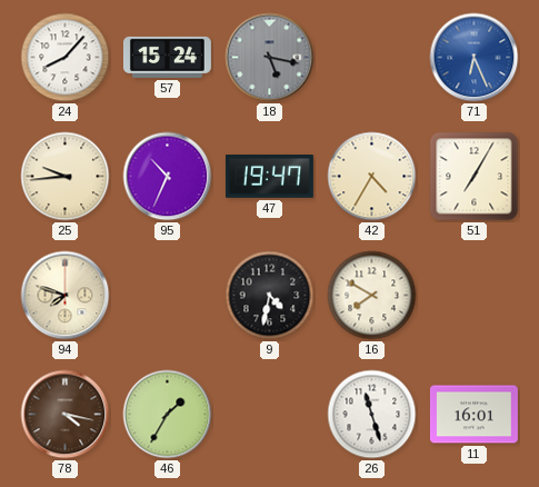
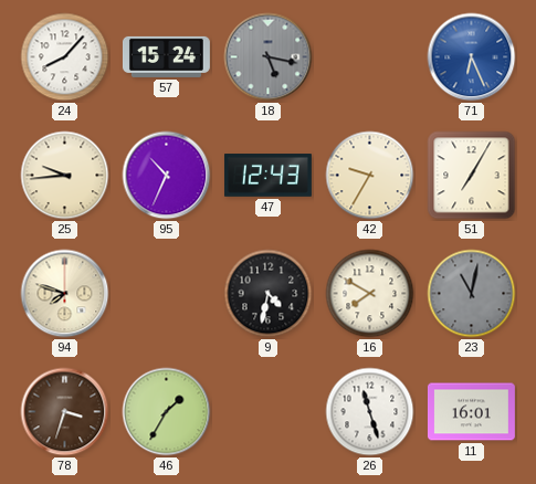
47: 19:47 -> 12:43 (267, 176)
42: 4:35 -> 9:35 (370, 176)
23: none -> 11:02 (472, 294)
78: 4:17 -> 3:33 (65, 412)
